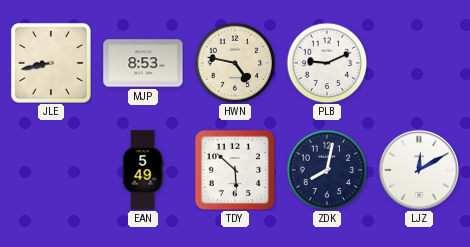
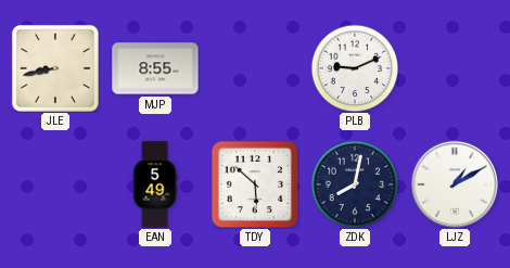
MJP: 8:53 -> 8:55 (155, 68)
HWN: 4:47 -> none (235, 63)
LJZ: 12:10 -> 1:10 (455, 184)
